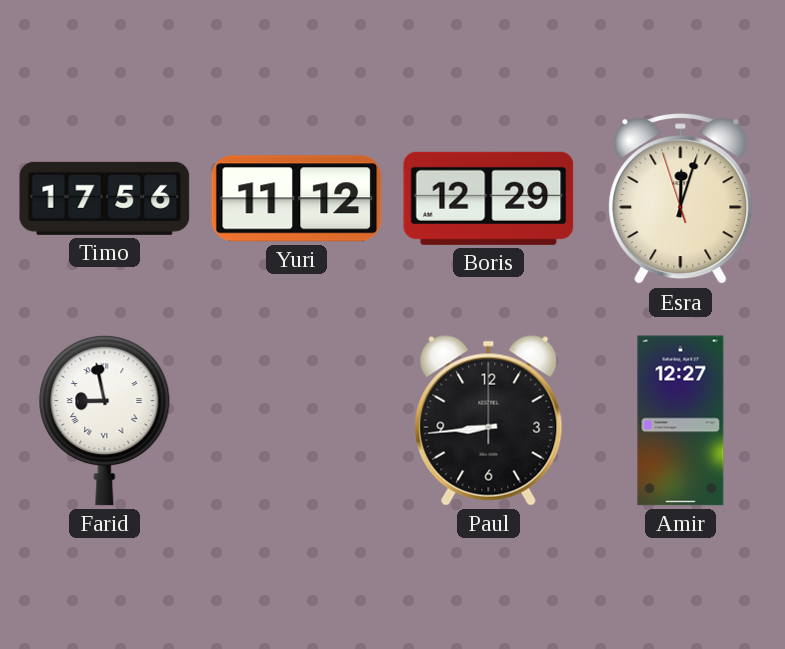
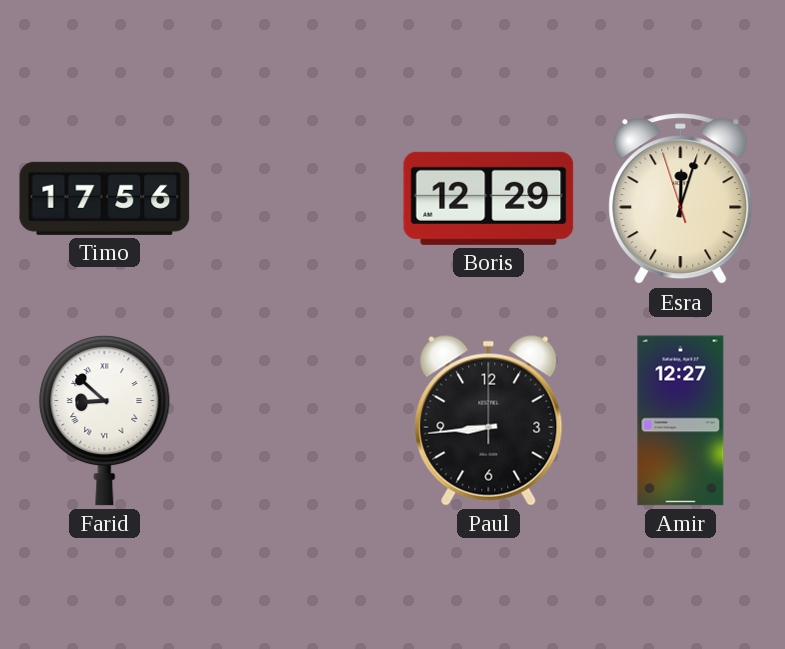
Yuri: 11:12 -> none (297, 199)
Farid: 8:58 -> 8:52 (105, 420)
